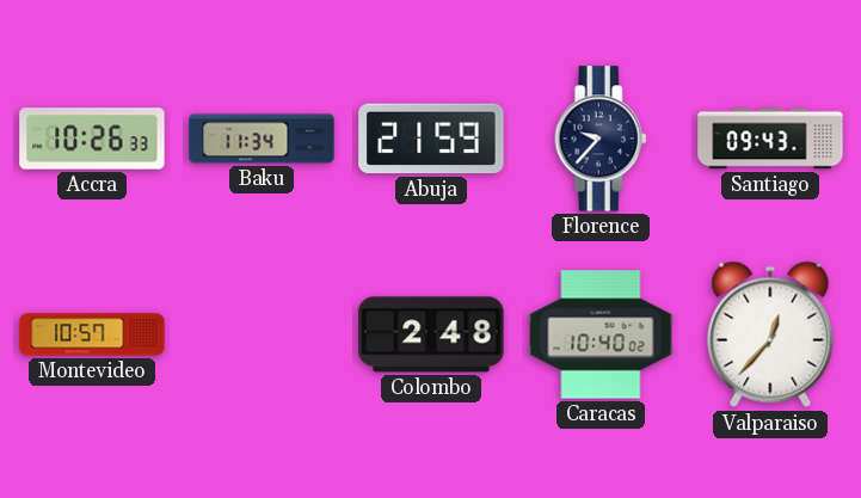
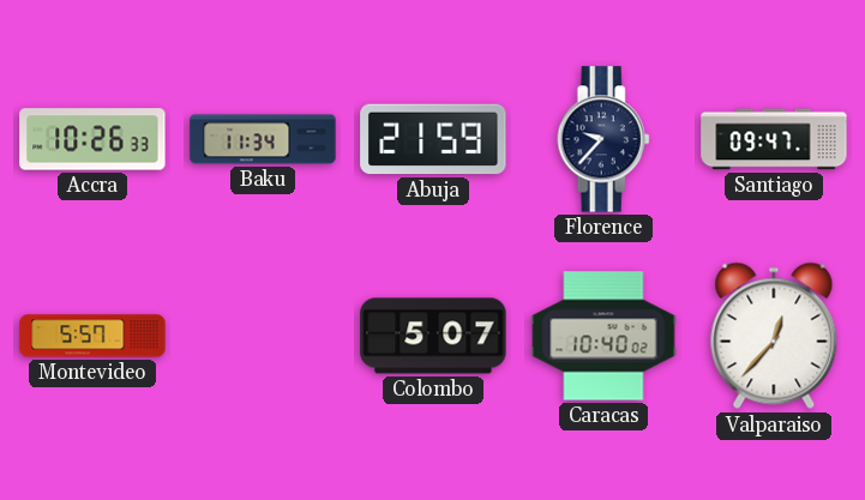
Santiago: 09:43 -> 09:47 (774, 139)
Montevideo: 10:57 -> 5:57 (92, 336)
Colombo: 2:48 -> 5:07 (433, 336)
